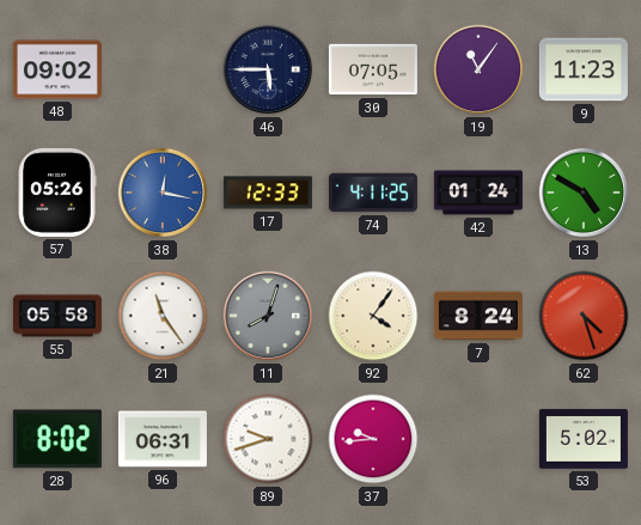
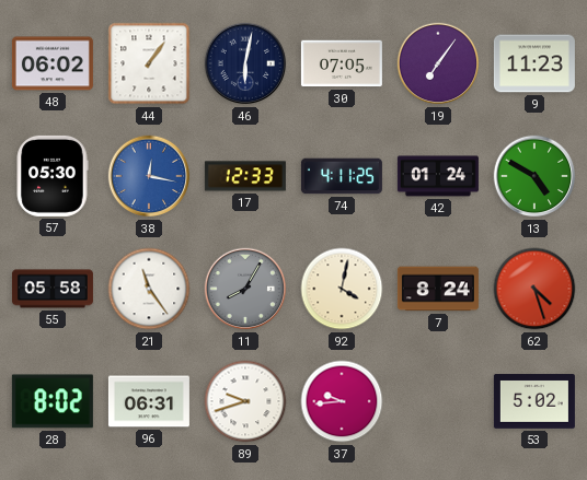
48: 09:02 -> 06:02 (53, 63)
44: none -> 1:06 (149, 63)
46: 5:45 -> 6:02 (245, 63)
19: 11:06 -> 7:06 (438, 63)
57: 05:26 -> 05:30 (53, 176)
11: 8:03 -> 8:05 (245, 289)
92: 4:06 -> 4:02 (342, 289)
